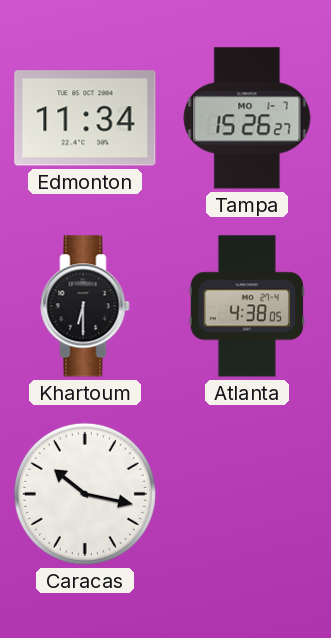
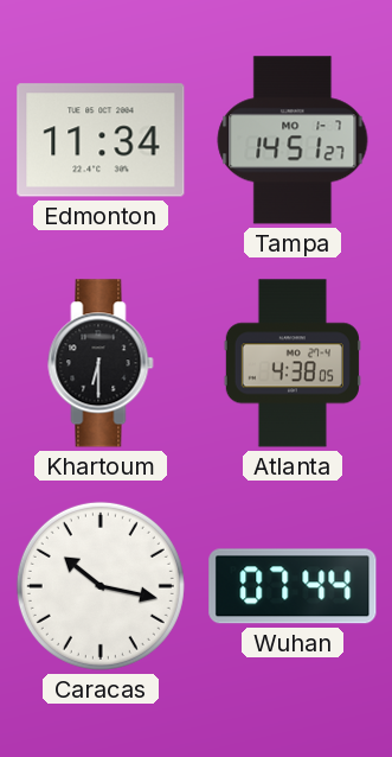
Tampa: 15:26 -> 14:51 (293, 140)
Wuhan: none -> 07:44 (293, 586)
